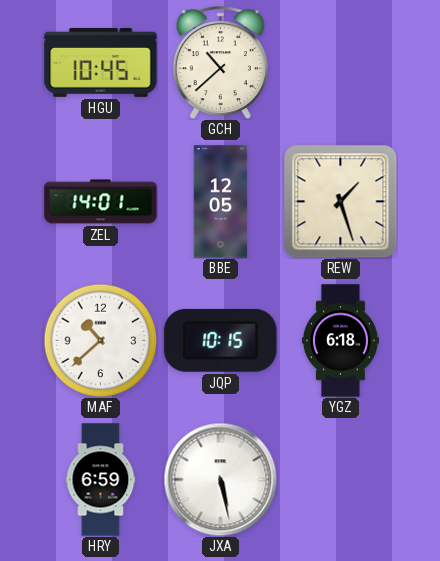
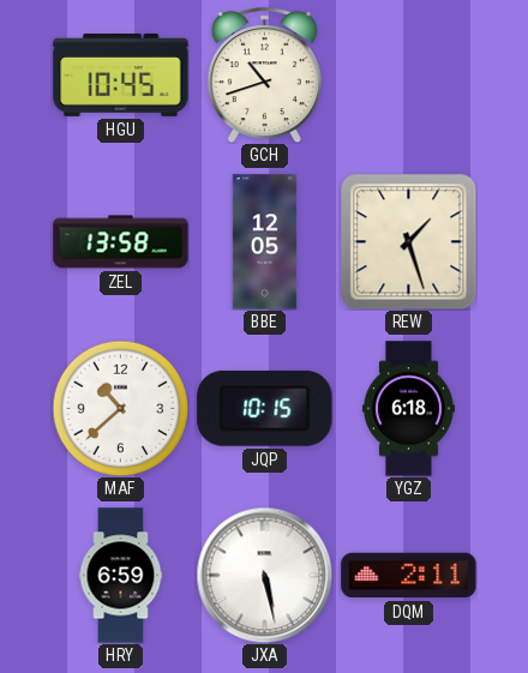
GCH: 10:38 -> 10:42 (264, 76)
ZEL: 14:01 -> 13:58 (121, 242)
DQM: none -> 2:11 (409, 576)
